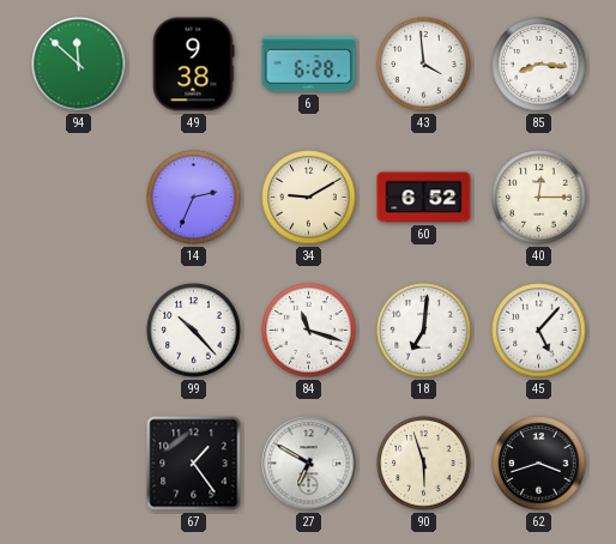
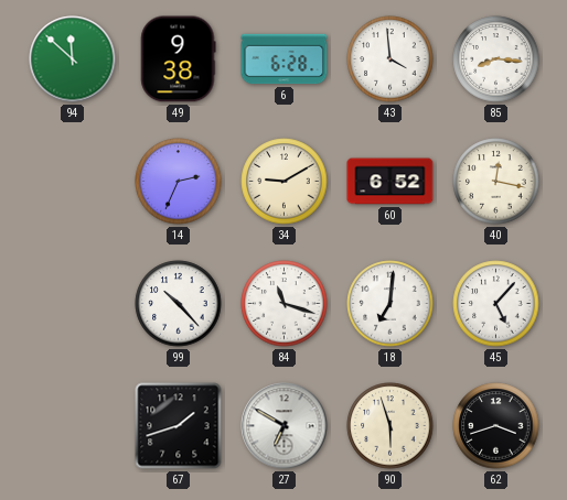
40: 12:15 -> 12:17 (496, 182)
67: 1:24 -> 1:42 (179, 426)
